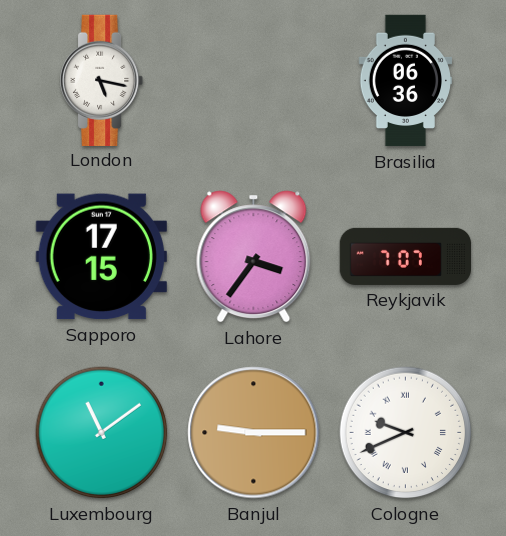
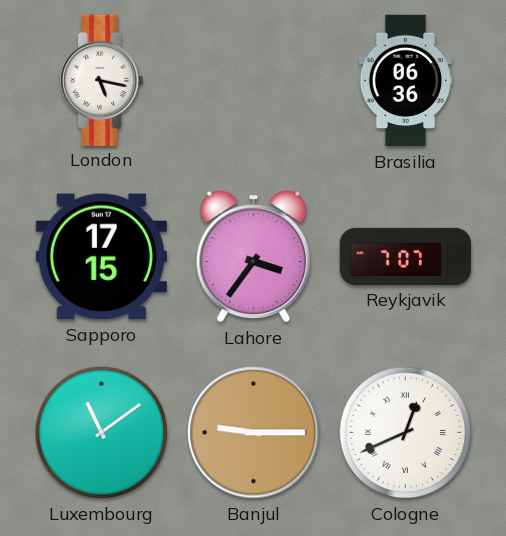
Cologne: 9:41 -> 12:41 (406, 433)
